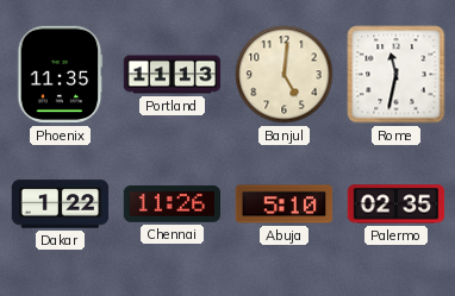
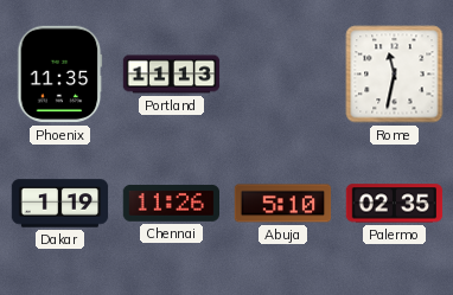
Banjul: 5:01 -> none (285, 75)
Dakar: 1:22 -> 1:19 (60, 204)
